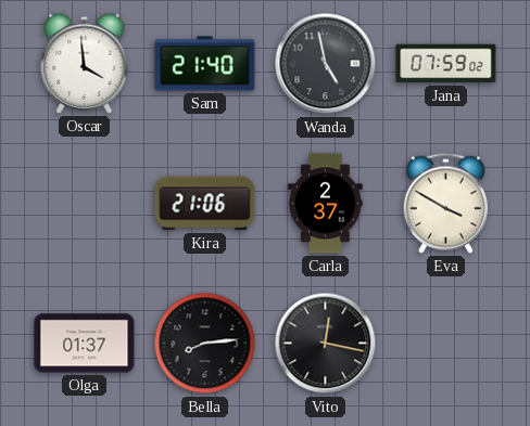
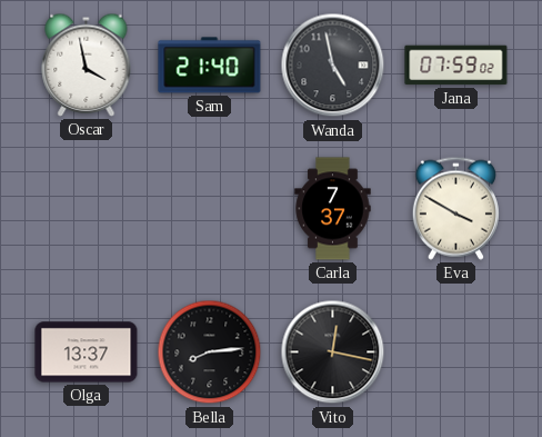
Oscar: 3:59 -> 3:58 (87, 64)
Kira: 21:06 -> none (205, 204)
Carla: 2:37 -> 7:37 (333, 209)
Olga: 01:37 -> 13:37 (87, 352)
